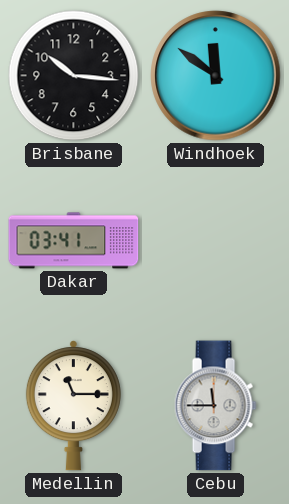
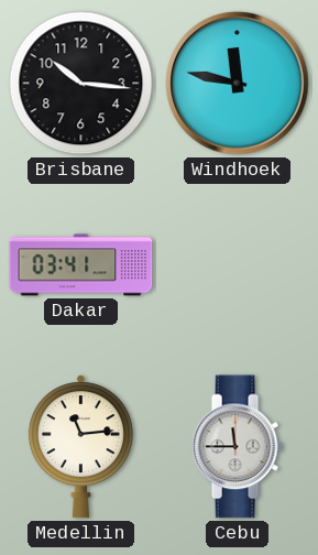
Windhoek: 11:51 -> 11:47 (238, 84)
Medellin: 11:15 -> 11:14 (80, 447)
